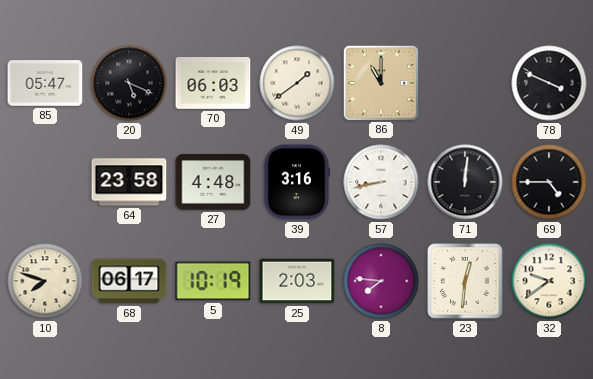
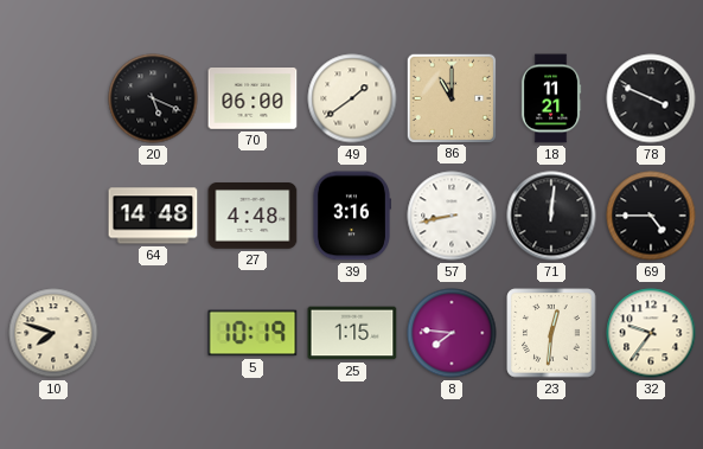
85: 05:47 -> none (45, 83)
70: 06:03 -> 06:00 (253, 100)
18: none -> 11:21 (551, 98)
64: 23:58 -> 14:48 (153, 216)
68: 06:17 -> none (129, 281)
25: 2:03 -> 1:15 (352, 333)
32: 9:39 -> 9:36 (651, 333)
